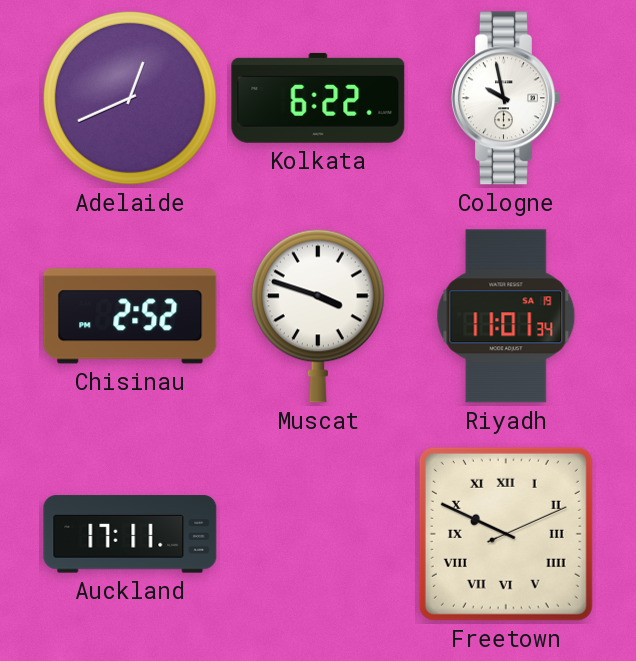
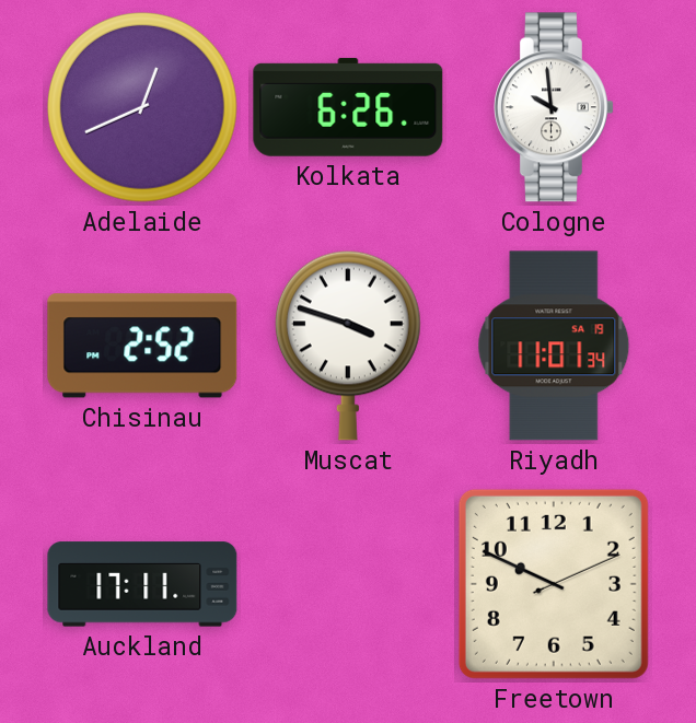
Kolkata: 6:22 -> 6:26 (348, 107)
Cologne: 9:58 -> 9:59 (555, 107)
Freetown numerals: Roman -> Arabic (554, 584)
